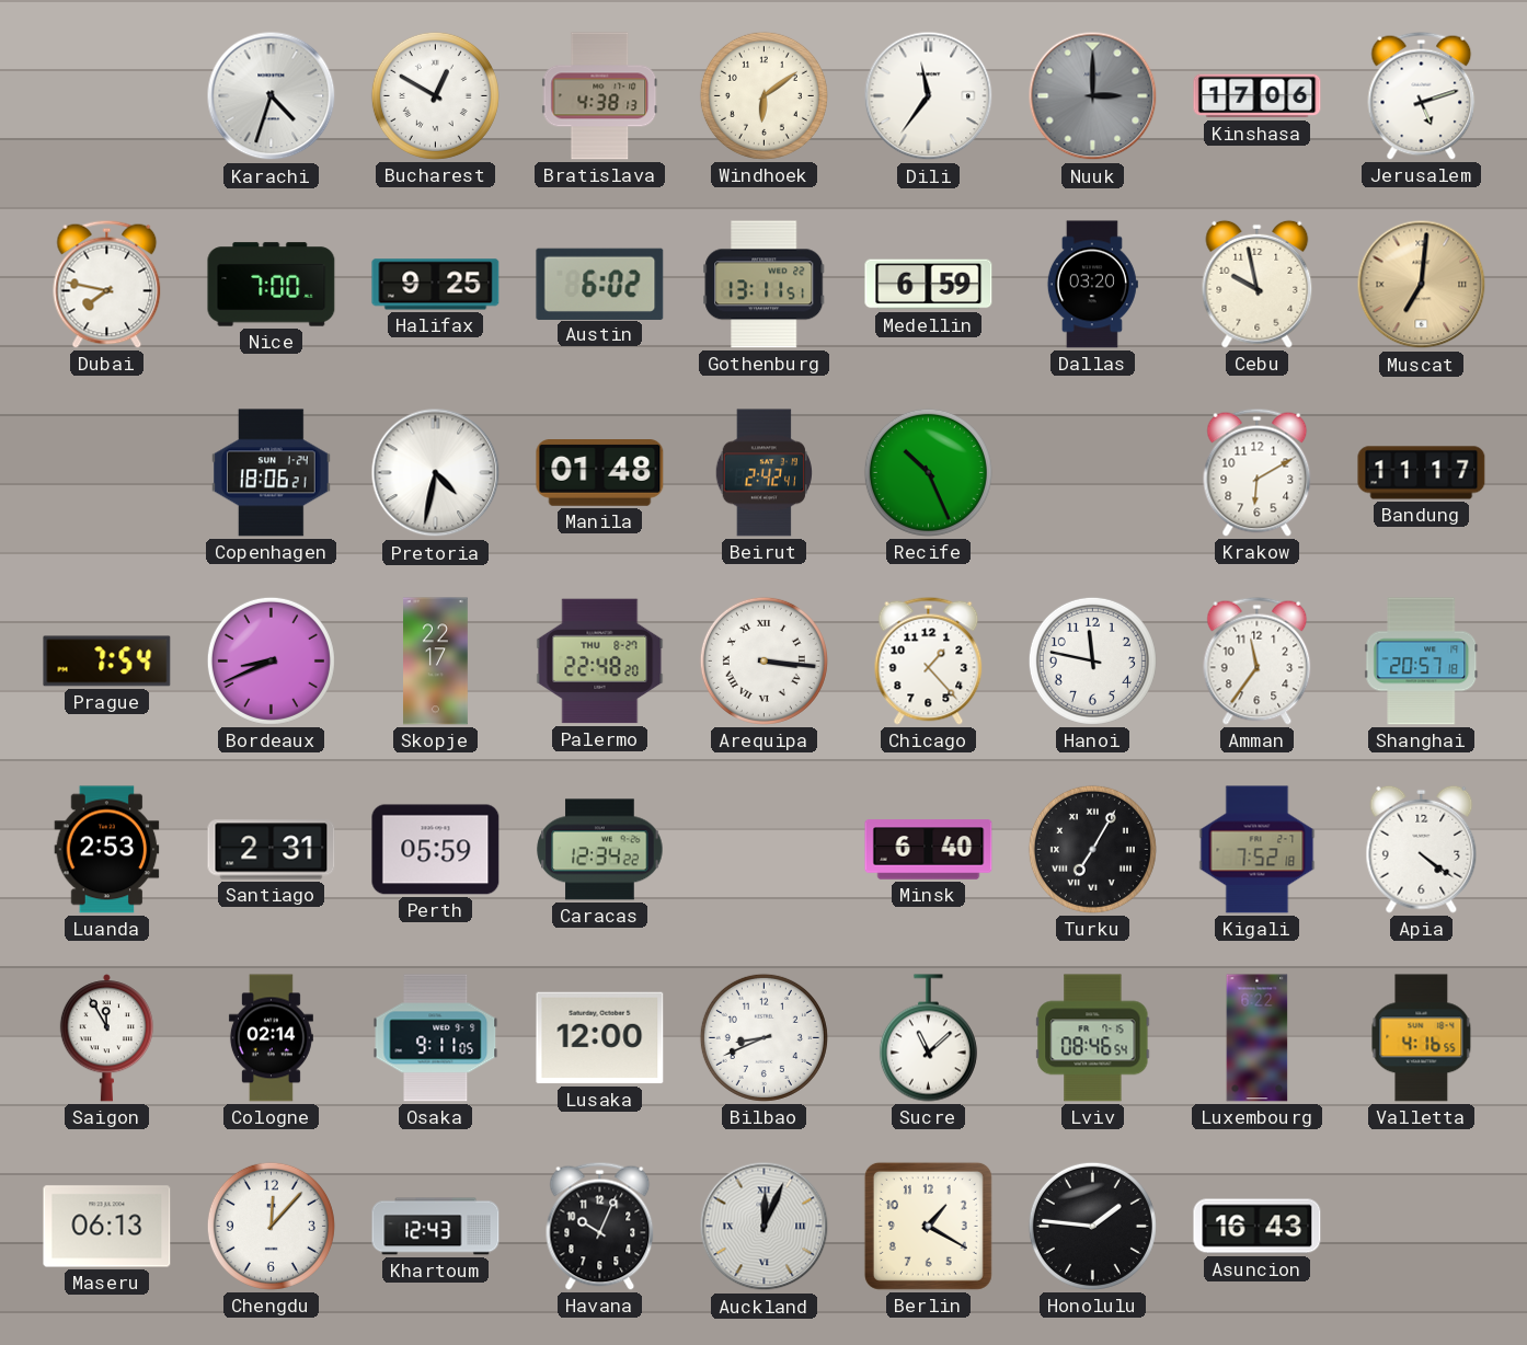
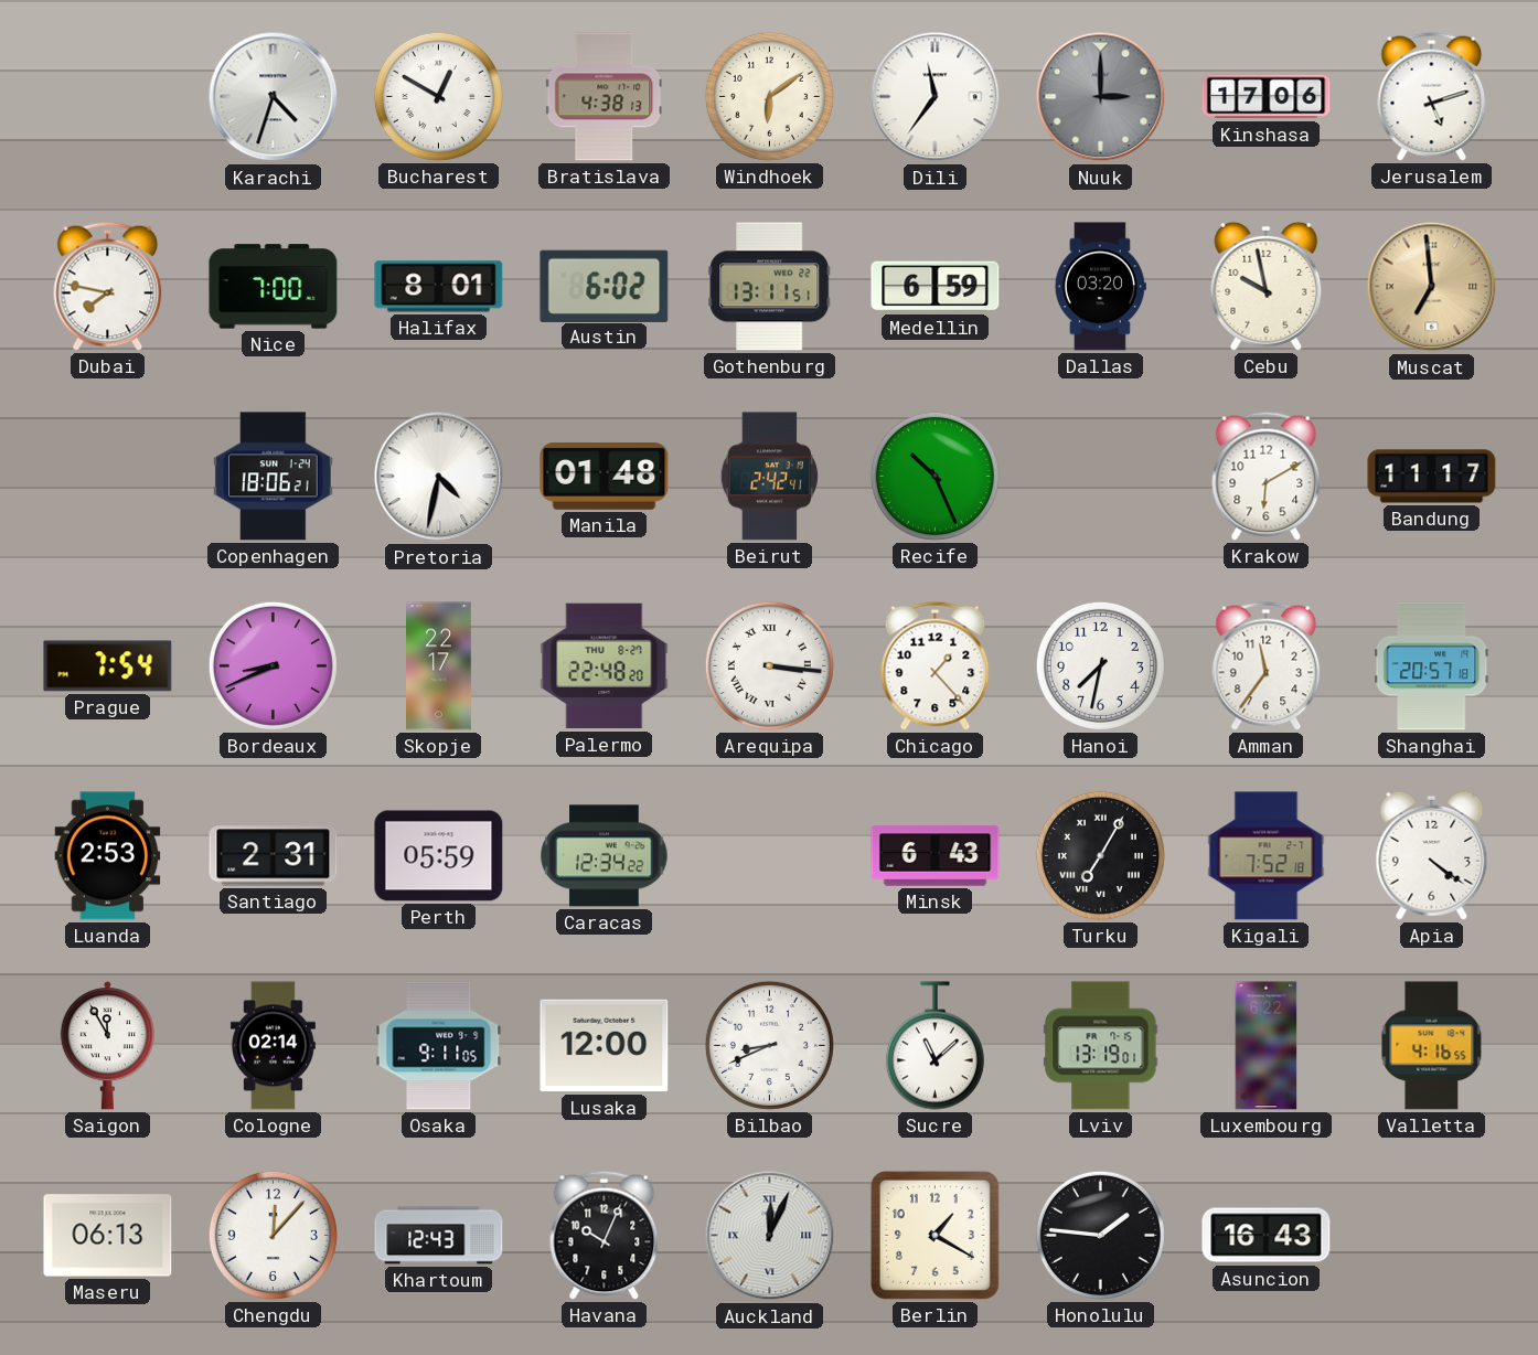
Halifax: 9:25 -> 8:01 (439, 287)
Muscat: 7:01 -> 6:59 (1432, 287)
Hanoi: 11:47 -> 7:32 (1100, 665)
Minsk: 6:40 -> 6:43 (936, 856)
Lviv: 08:46 -> 13:19 (1101, 1046)
